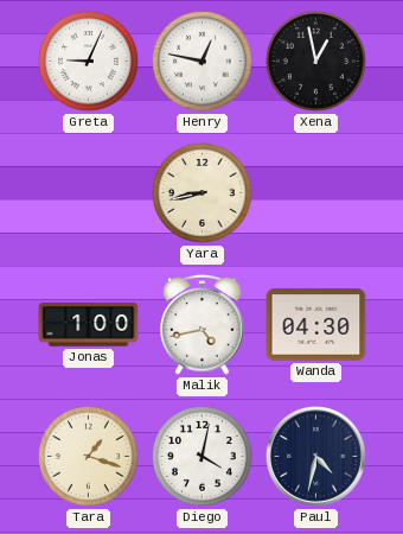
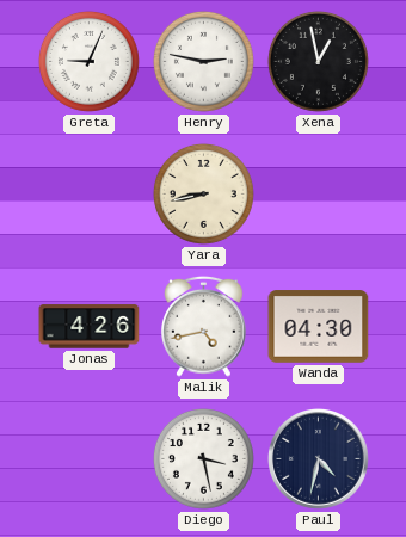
Henry: 12:47 -> 2:47 (203, 61)
Jonas: 1:00 -> 4:26 (90, 327)
Tara: 1:18 -> none (88, 456)
Diego: 4:02 -> 3:28 (203, 458)
